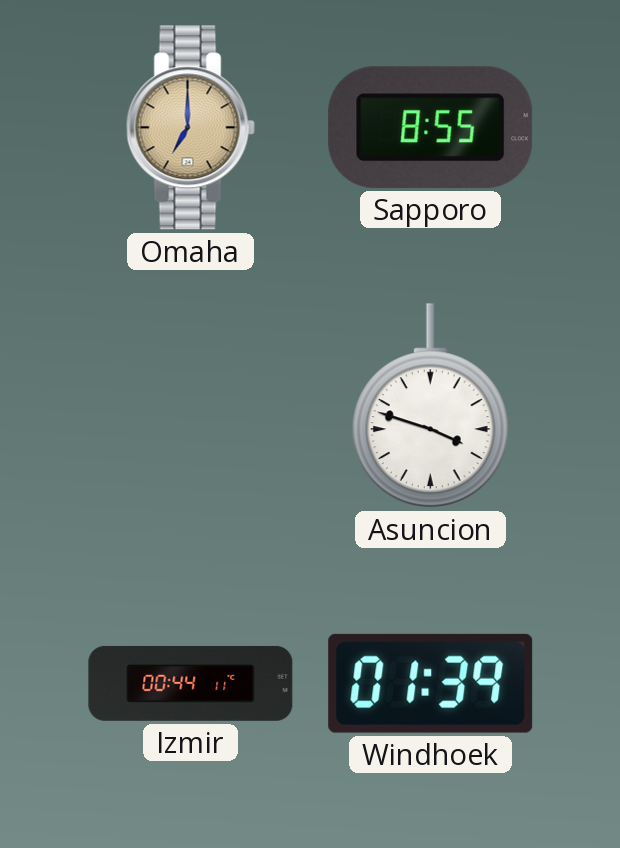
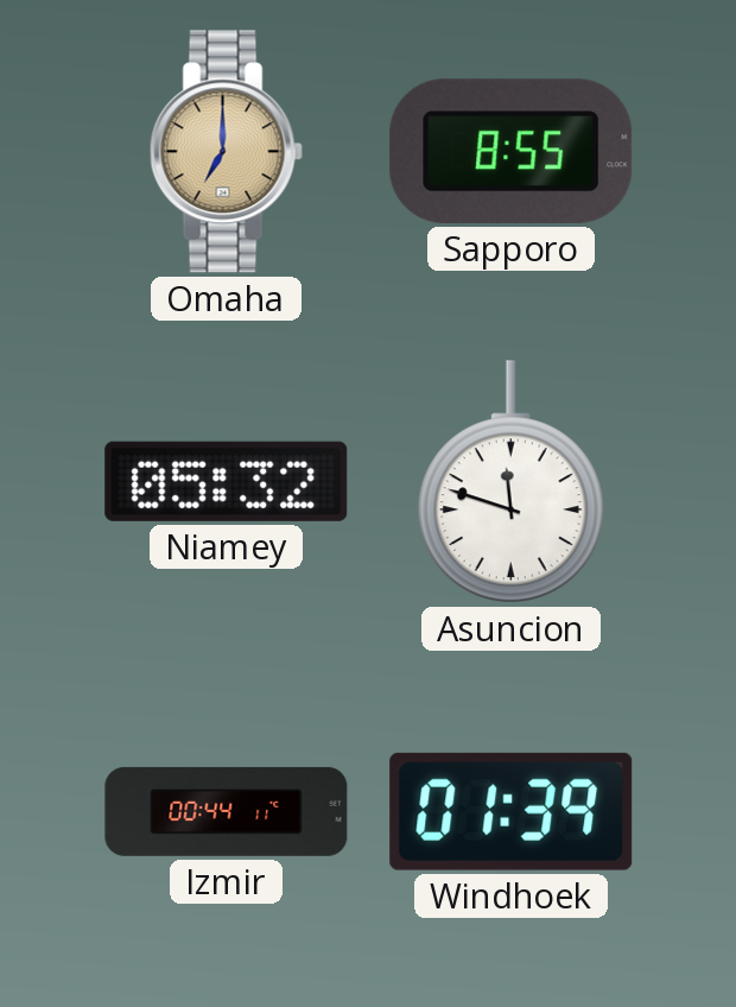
Niamey: none -> 05:32 (227, 481)
Asuncion: 3:48 -> 11:48 (510, 482)
